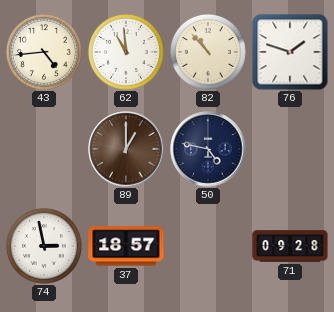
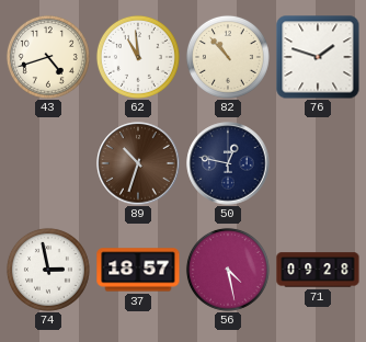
43: 4:44 -> 4:42 (48, 57)
89: 1:00 -> 10:33 (138, 163)
50: 4:47 -> 12:47 (228, 163)
56: none -> 4:28 (228, 270)
